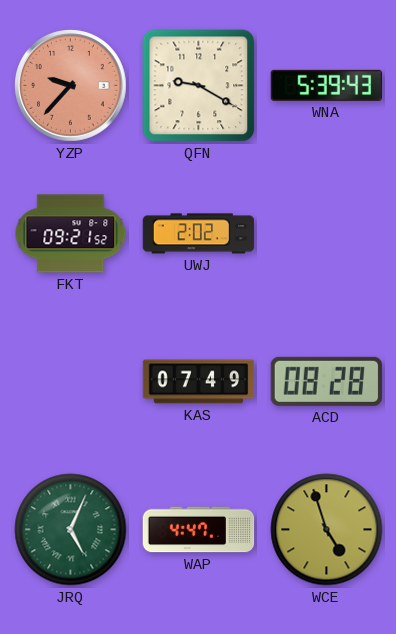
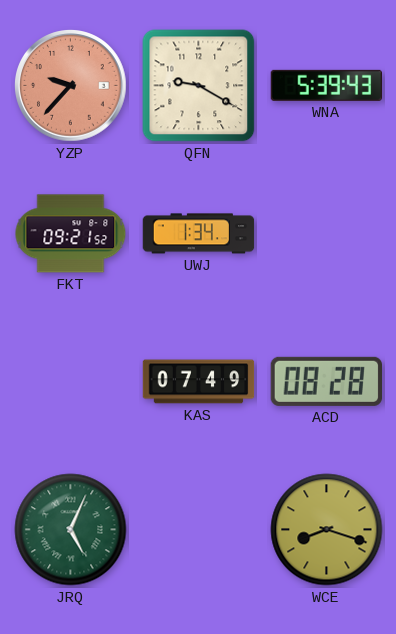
UWJ: 2:02 -> 1:34 (199, 234)
WAP: 4:47 -> none (199, 530)
WCE: 4:57 -> 8:18 (327, 530)
